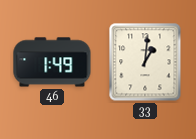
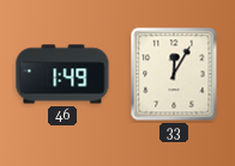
33: 1:01 -> 12:05 (174, 74)
